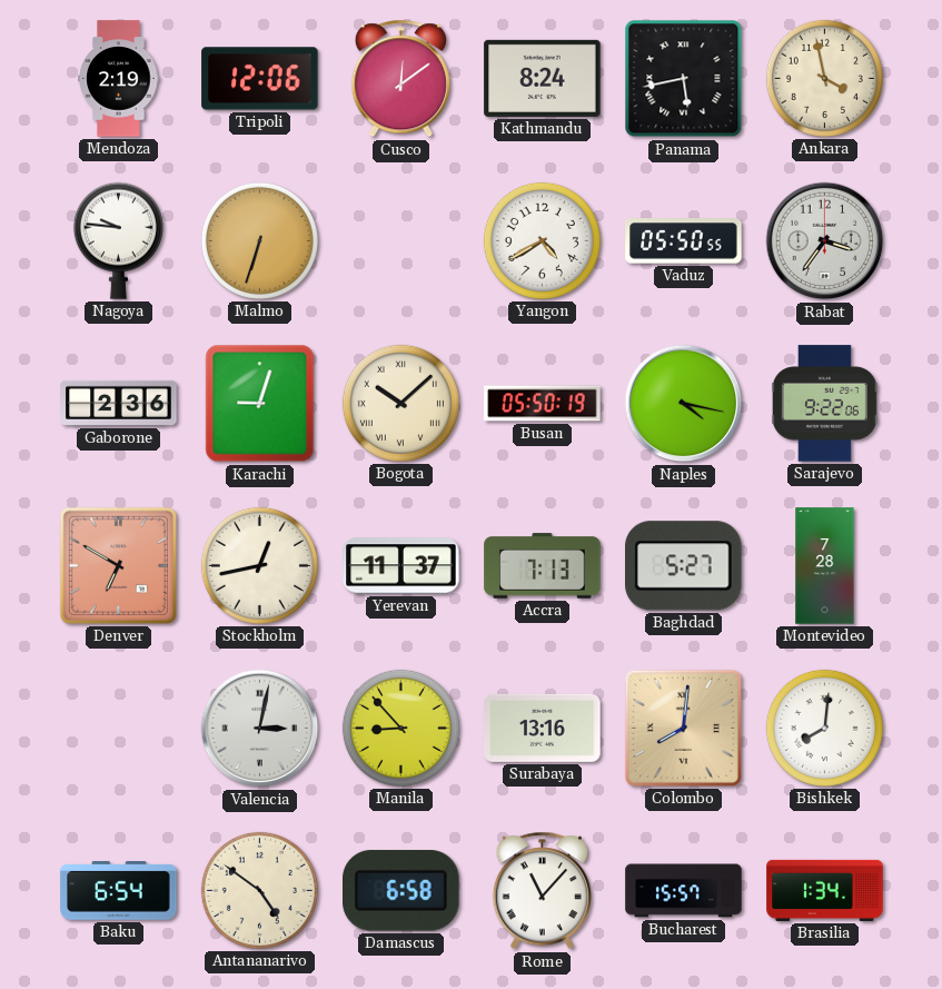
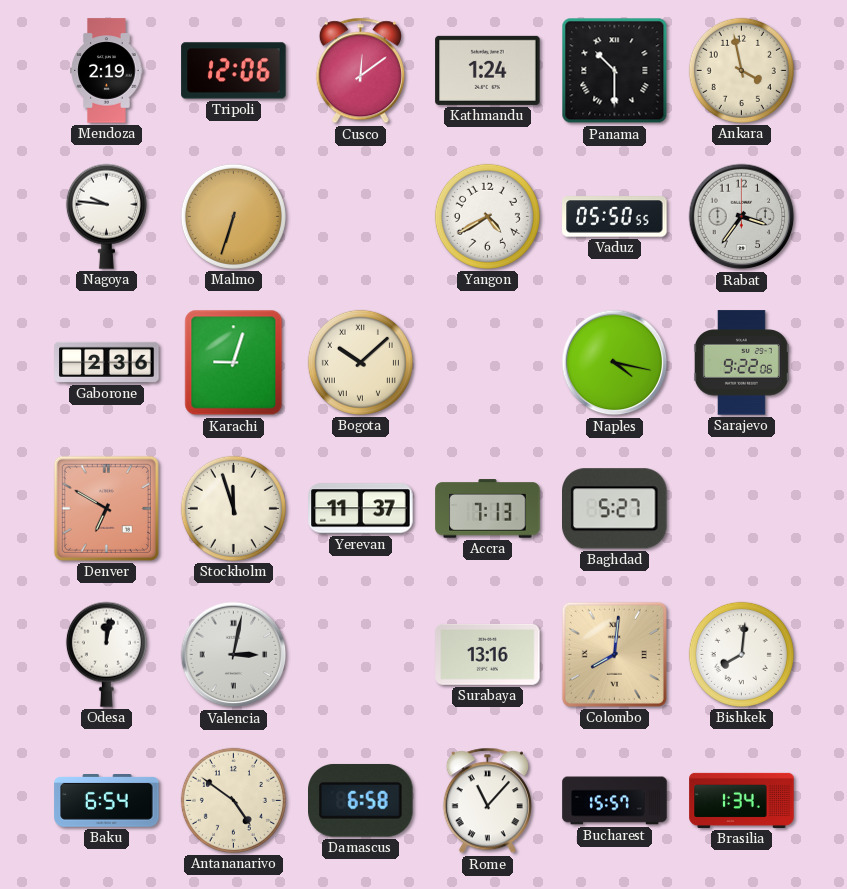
Kathmandu: 8:24 -> 1:24 (488, 70)
Panama: 5:43 -> 10:30 (615, 71)
Busan: 05:50 -> none (543, 404)
Stockholm: 12:43 -> 11:57 (233, 508)
Montevideo: 7:28 -> none (825, 566)
Odesa: none -> 12:02 (106, 654)
Manila: 8:53 -> none (400, 728)
